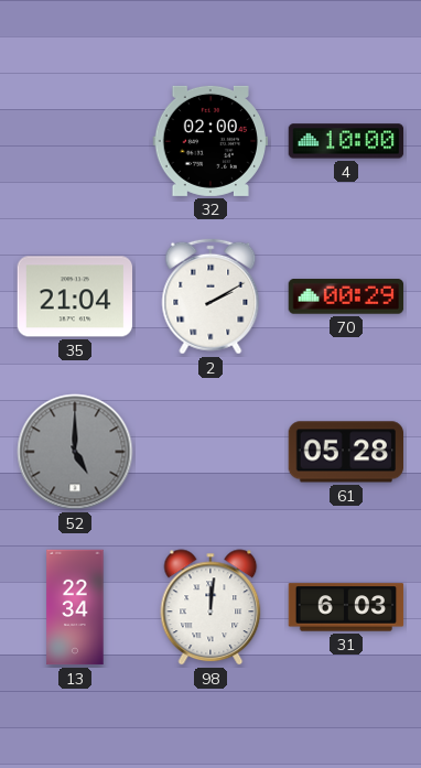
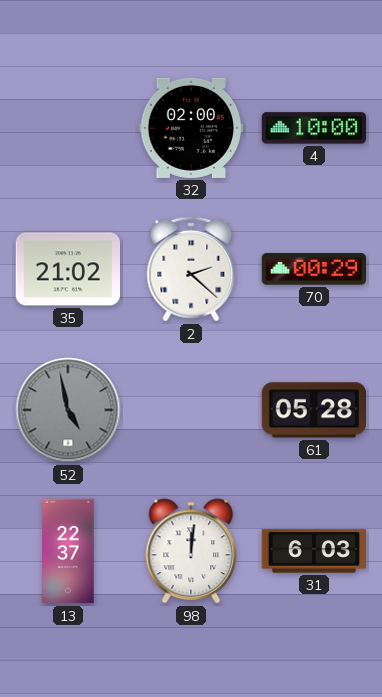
35: 21:04 -> 21:02 (68, 269)
2: 2:10 -> 2:22 (191, 269)
52: 5:00 -> 4:58 (68, 410)
13: 22:34 -> 22:37 (68, 551)
